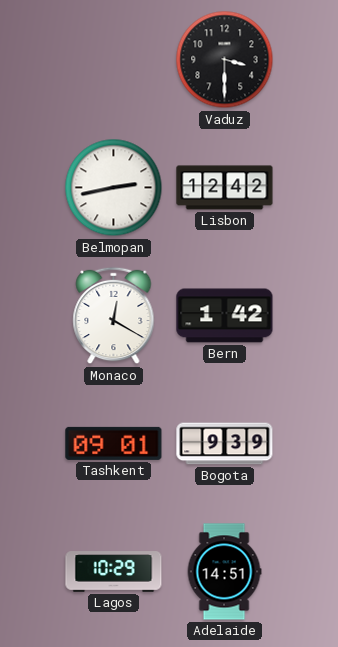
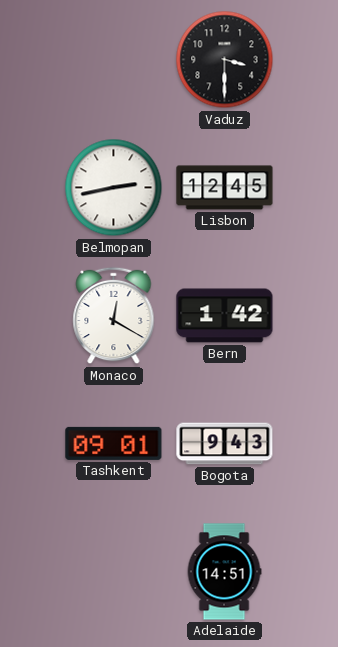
Lisbon: 12:42 -> 12:45 (225, 188)
Bogota: 9:39 -> 9:43 (225, 444)
Lagos: 10:29 -> none (114, 572)
